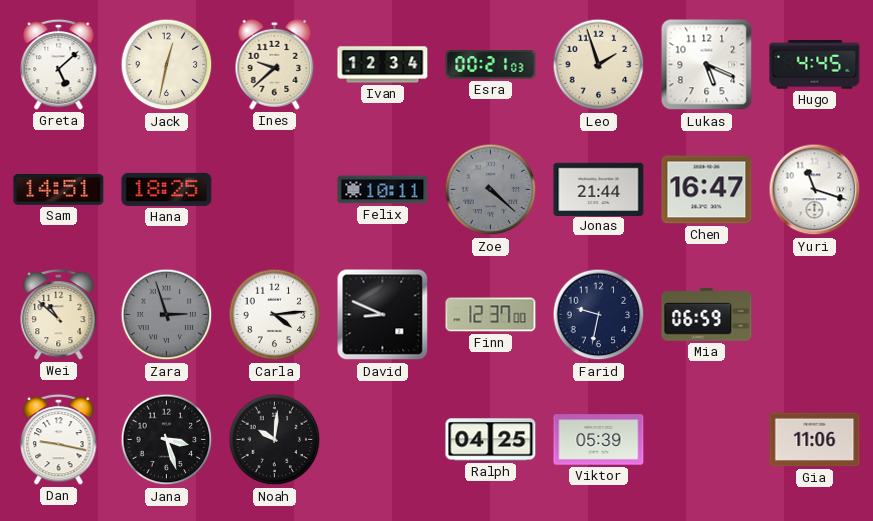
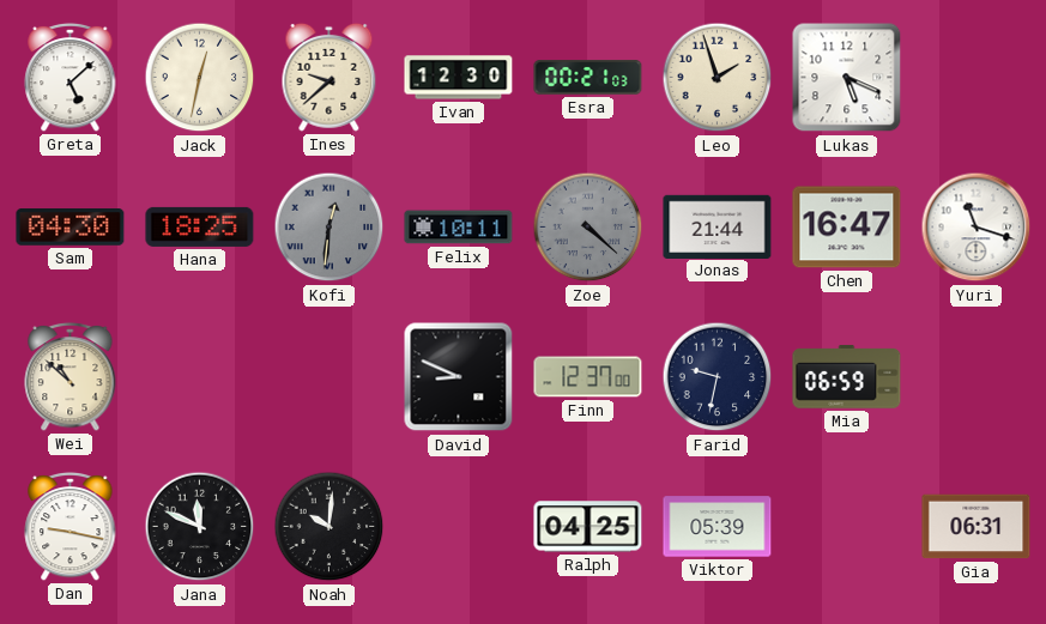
Ivan: 12:34 -> 12:30 (459, 78)
Hugo: 4:45 -> none (815, 65)
Sam: 14:51 -> 04:30 (71, 228)
Kofi: none -> 12:31 (329, 228)
Zara: 2:57 -> none (167, 315)
Carla: 4:14 -> none (275, 315)
Jana: 3:27 -> 11:49 (200, 527)
Gia: 11:06 -> 06:31 (977, 527)
